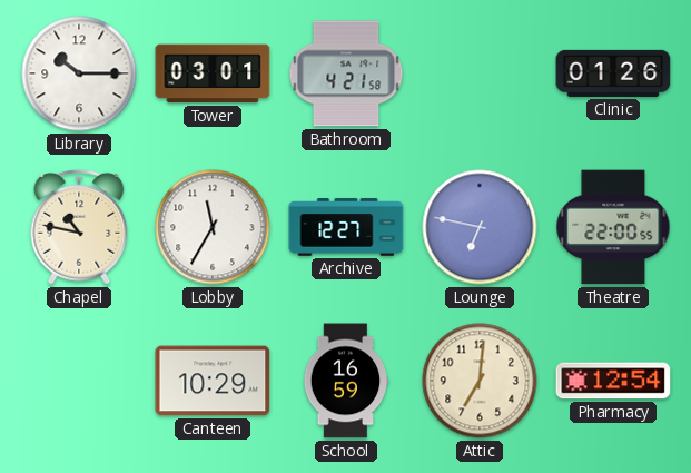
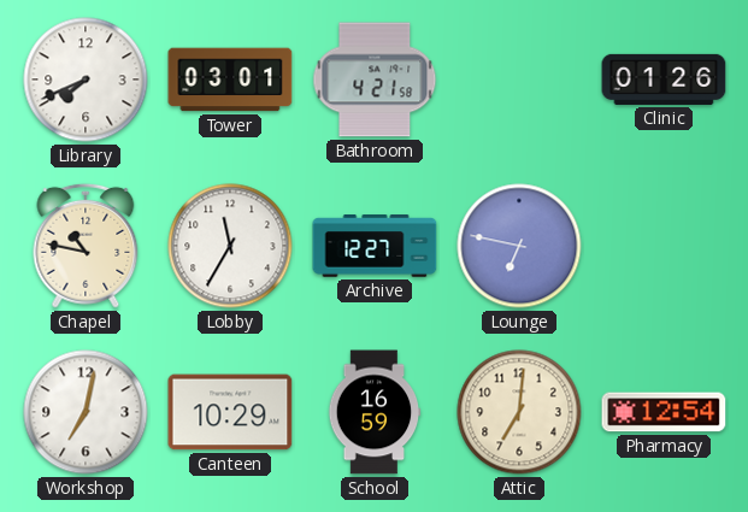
Library: 10:15 -> 7:41 (86, 80)
Theatre: 22:00 -> none (613, 227)
Workshop: none -> 7:02 (86, 412)
